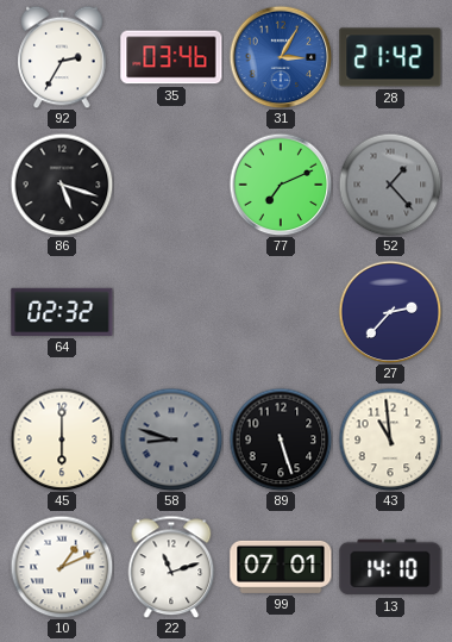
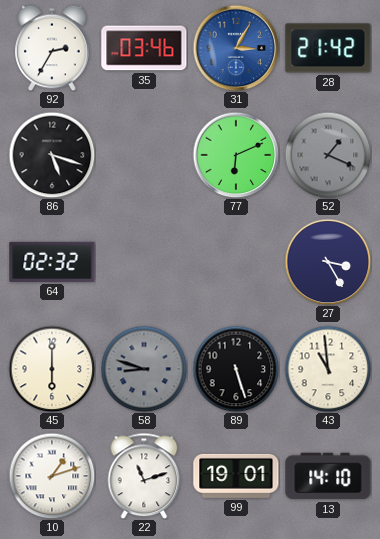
77: 7:11 -> 6:11 (236, 155)
52: 1:23 -> 1:19 (328, 155)
27: 2:37 -> 3:25 (328, 262)
10: 1:11 -> 1:12 (52, 476)
99: 07:01 -> 19:01 (236, 476)
